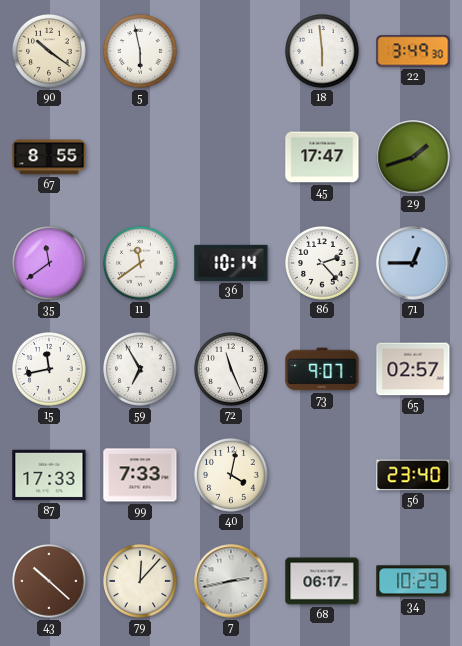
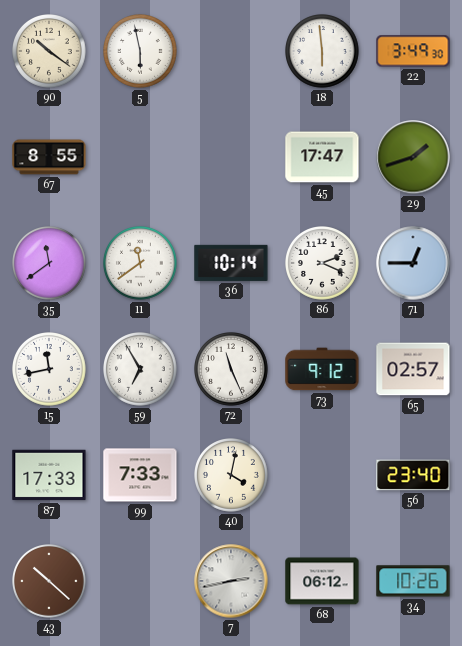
86: 2:23 -> 2:19 (323, 264)
73: 9:07 -> 9:12 (322, 369)
79: 12:07 -> none (141, 582)
68: 06:17 -> 06:12 (322, 581)
34: 10:29 -> 10:26 (413, 581)
